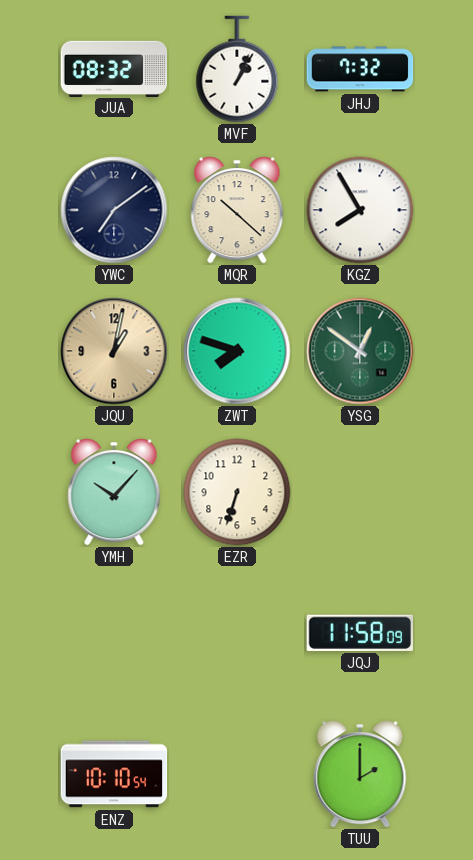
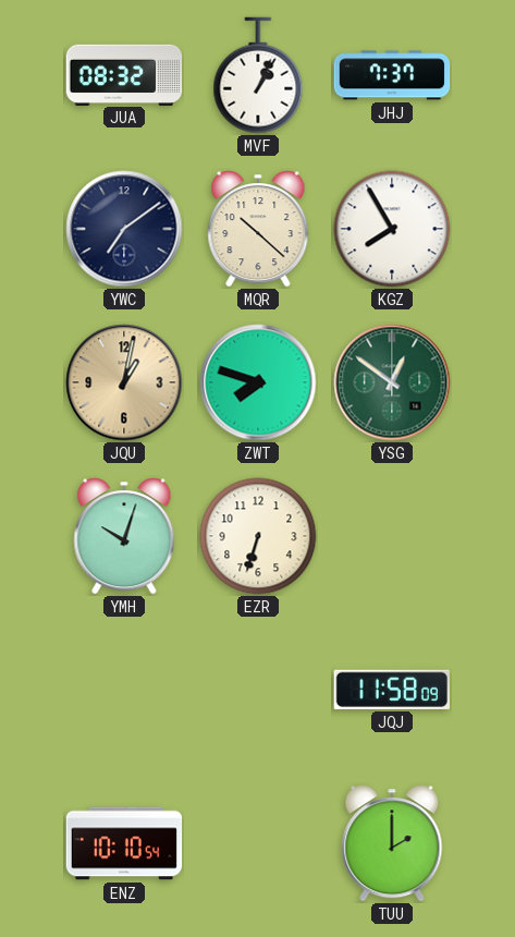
JHJ: 7:32 -> 7:37 (392, 75)
YMH: 10:07 -> 10:03 (124, 536)
